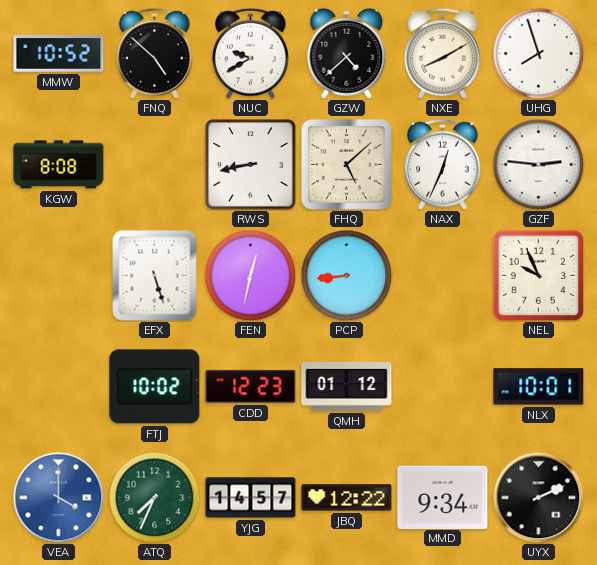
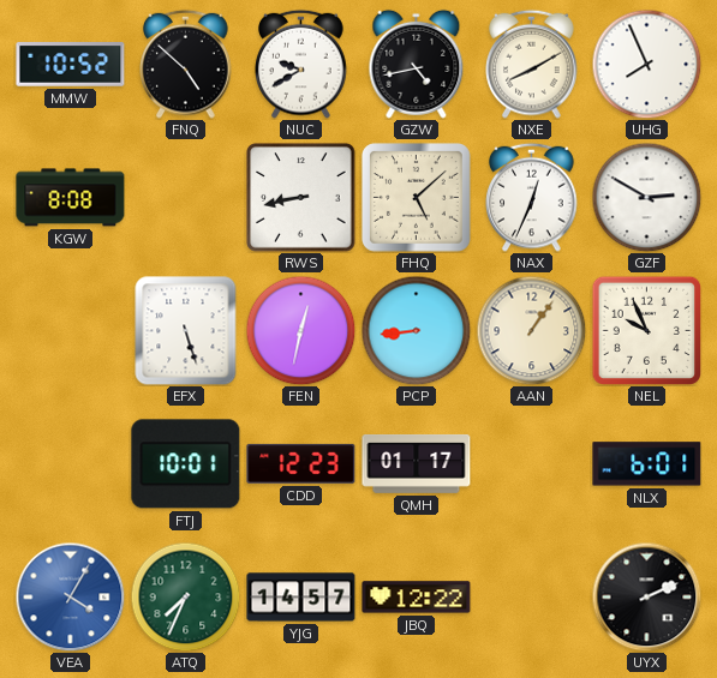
GZW: 4:38 -> 4:43 (417, 64)
UHG: 7:57 -> 7:56 (646, 64)
GZF: 2:46 -> 2:50 (646, 197)
AAN: none -> 1:06 (531, 330)
FTJ: 10:02 -> 10:01 (186, 464)
QMH: 01:12 -> 01:17 (417, 463)
NLX: 10:01 -> 6:01 (647, 464)
VEA: 4:00 -> 4:05 (70, 596)
MMD: 9:34 -> none (443, 497)
